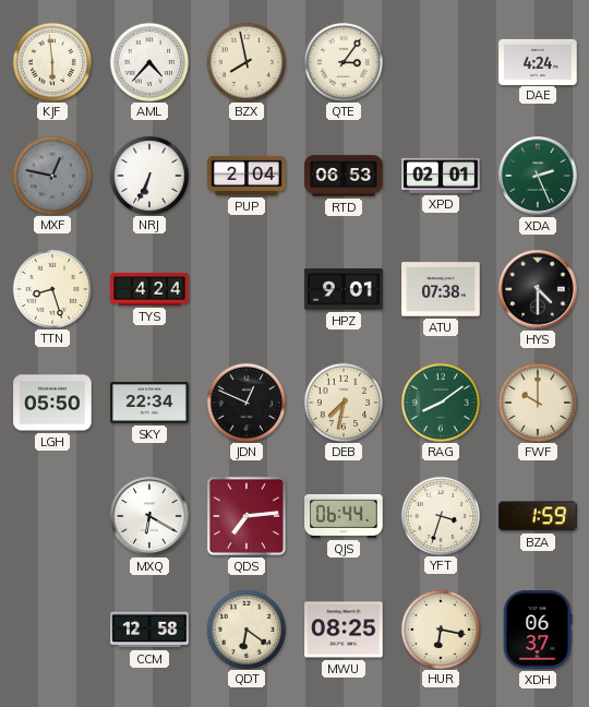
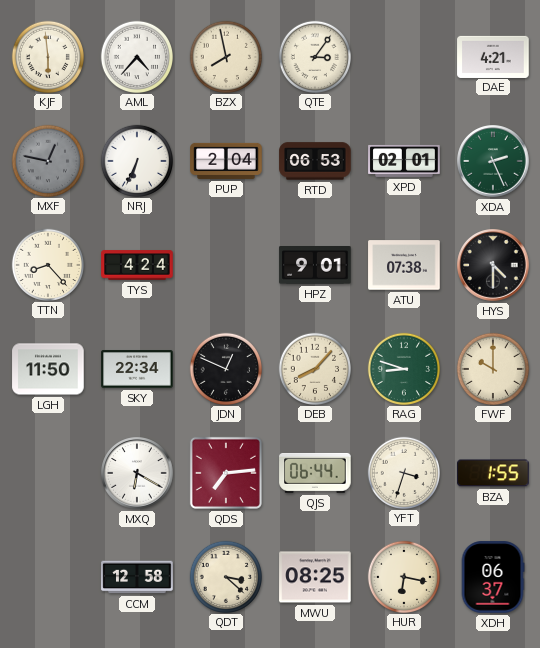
DAE: 4:24 -> 4:21 (493, 56)
TTN: 8:27 -> 8:23 (47, 264)
LGH: 05:50 -> 11:50 (48, 369)
DEB: 7:32 -> 8:07 (314, 368)
RAG: 8:09 -> 8:48 (403, 368)
BZA: 1:59 -> 1:55 (493, 473)
QDT: 6:21 -> 3:22 (225, 576)
